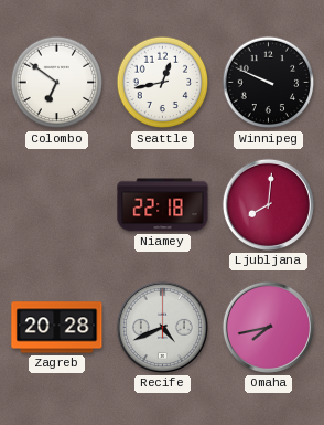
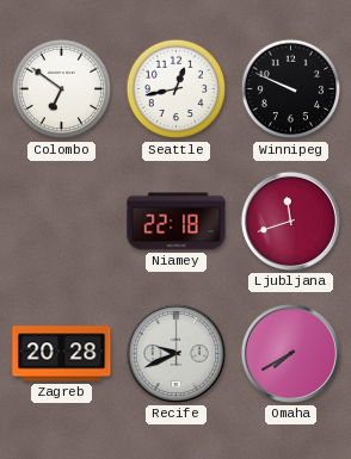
Ljubljana: 8:01 -> 11:42 (290, 221)
Recife: 4:41 -> 9:41 (176, 353)
Omaha: 7:43 -> 7:40 (290, 353)
